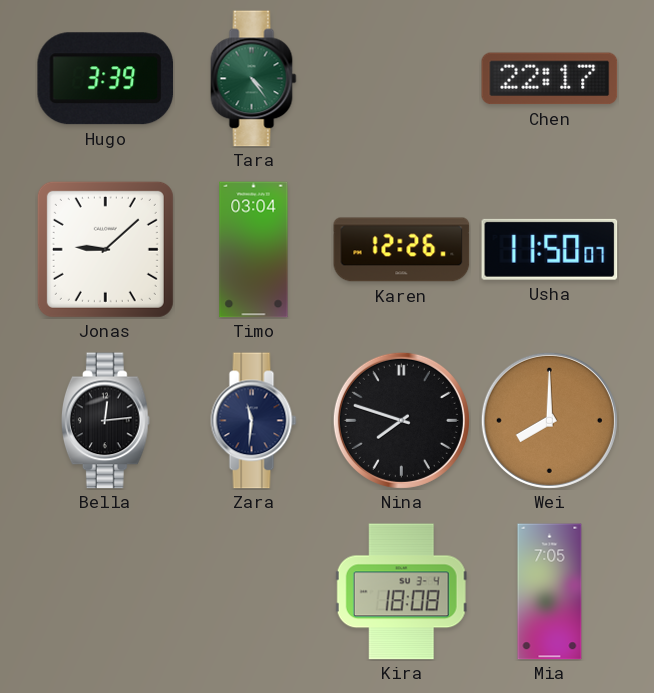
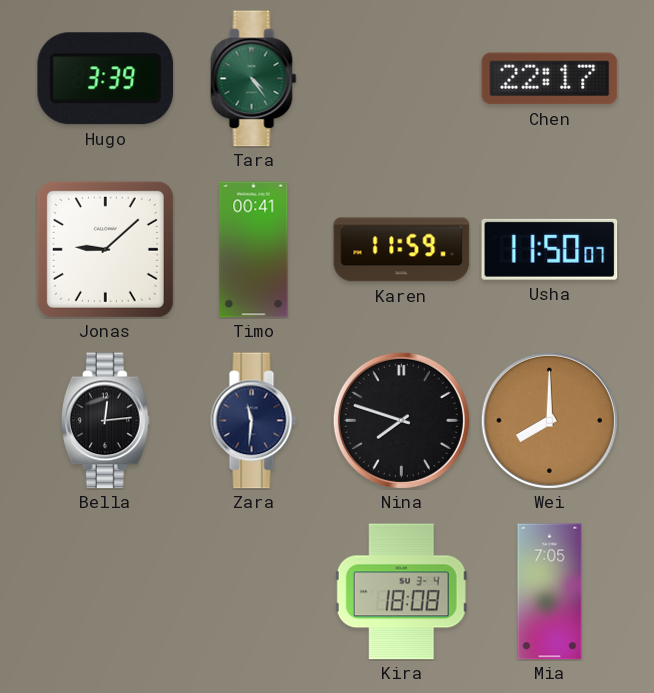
Timo: 03:04 -> 00:41 (254, 250)
Karen: 12:26 -> 11:59 (402, 250)
